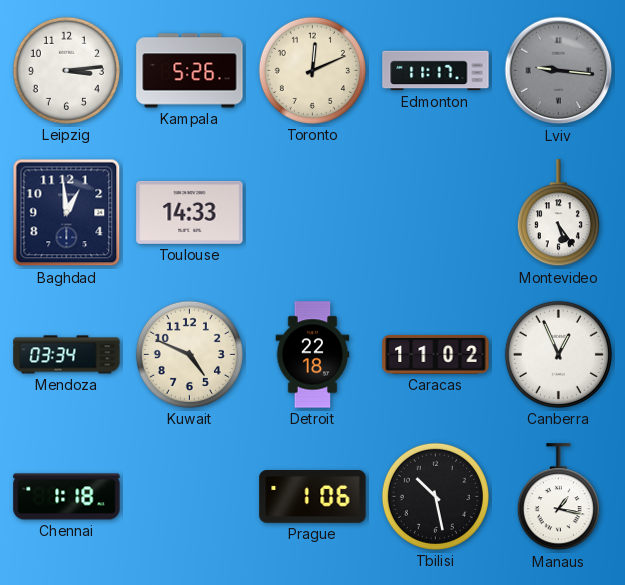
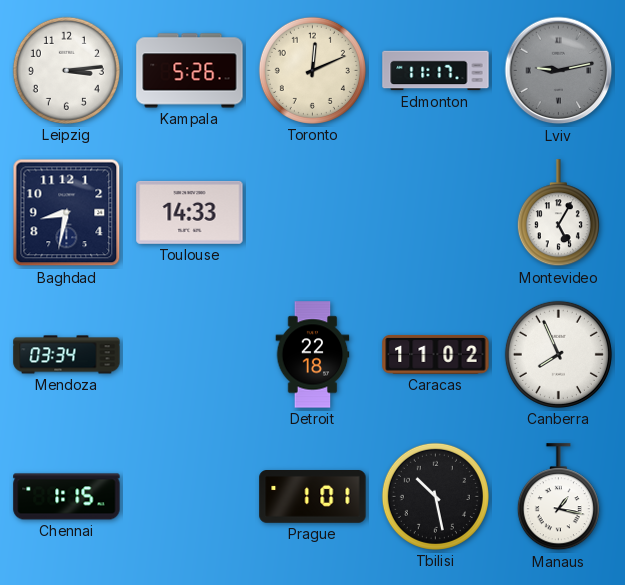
Lviv: 9:16 -> 9:13 (559, 71)
Baghdad: 12:59 -> 8:32 (67, 213)
Montevideo: 5:24 -> 5:05 (558, 213)
Kuwait: 4:49 -> none (189, 354)
Canberra: 12:56 -> 7:56 (558, 354)
Chennai: 1:18 -> 1:15 (67, 497)
Prague: 1:06 -> 1:01 (313, 497)
